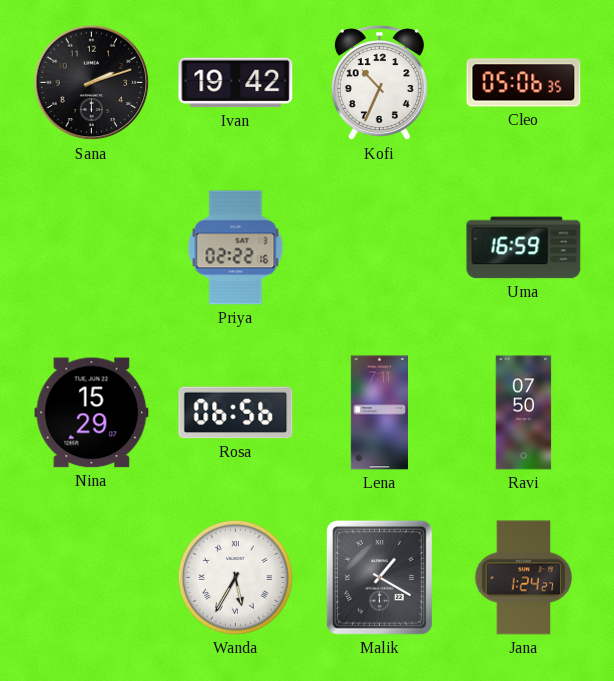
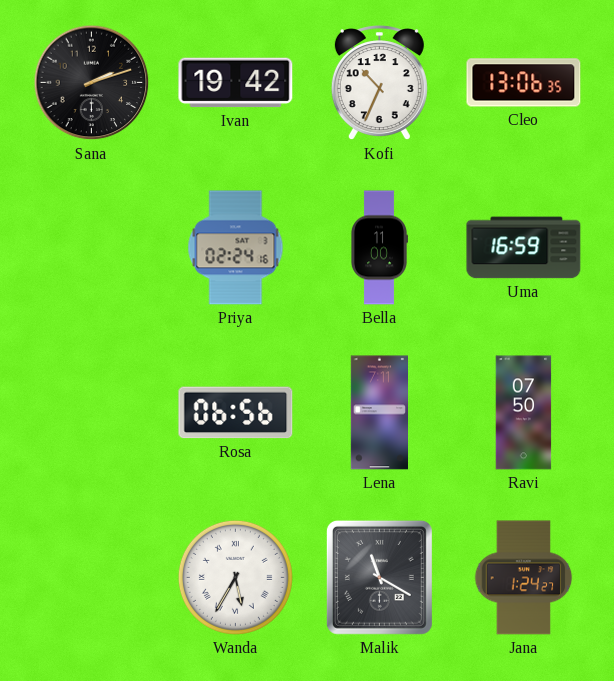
Cleo: 05:06 -> 13:06 (524, 83)
Priya: 02:22 -> 02:24 (236, 248)
Bella: none -> 11:00 (380, 248)
Nina: 15:29 -> none (92, 413)
Malik: 1:20 -> 11:20 (379, 577)
